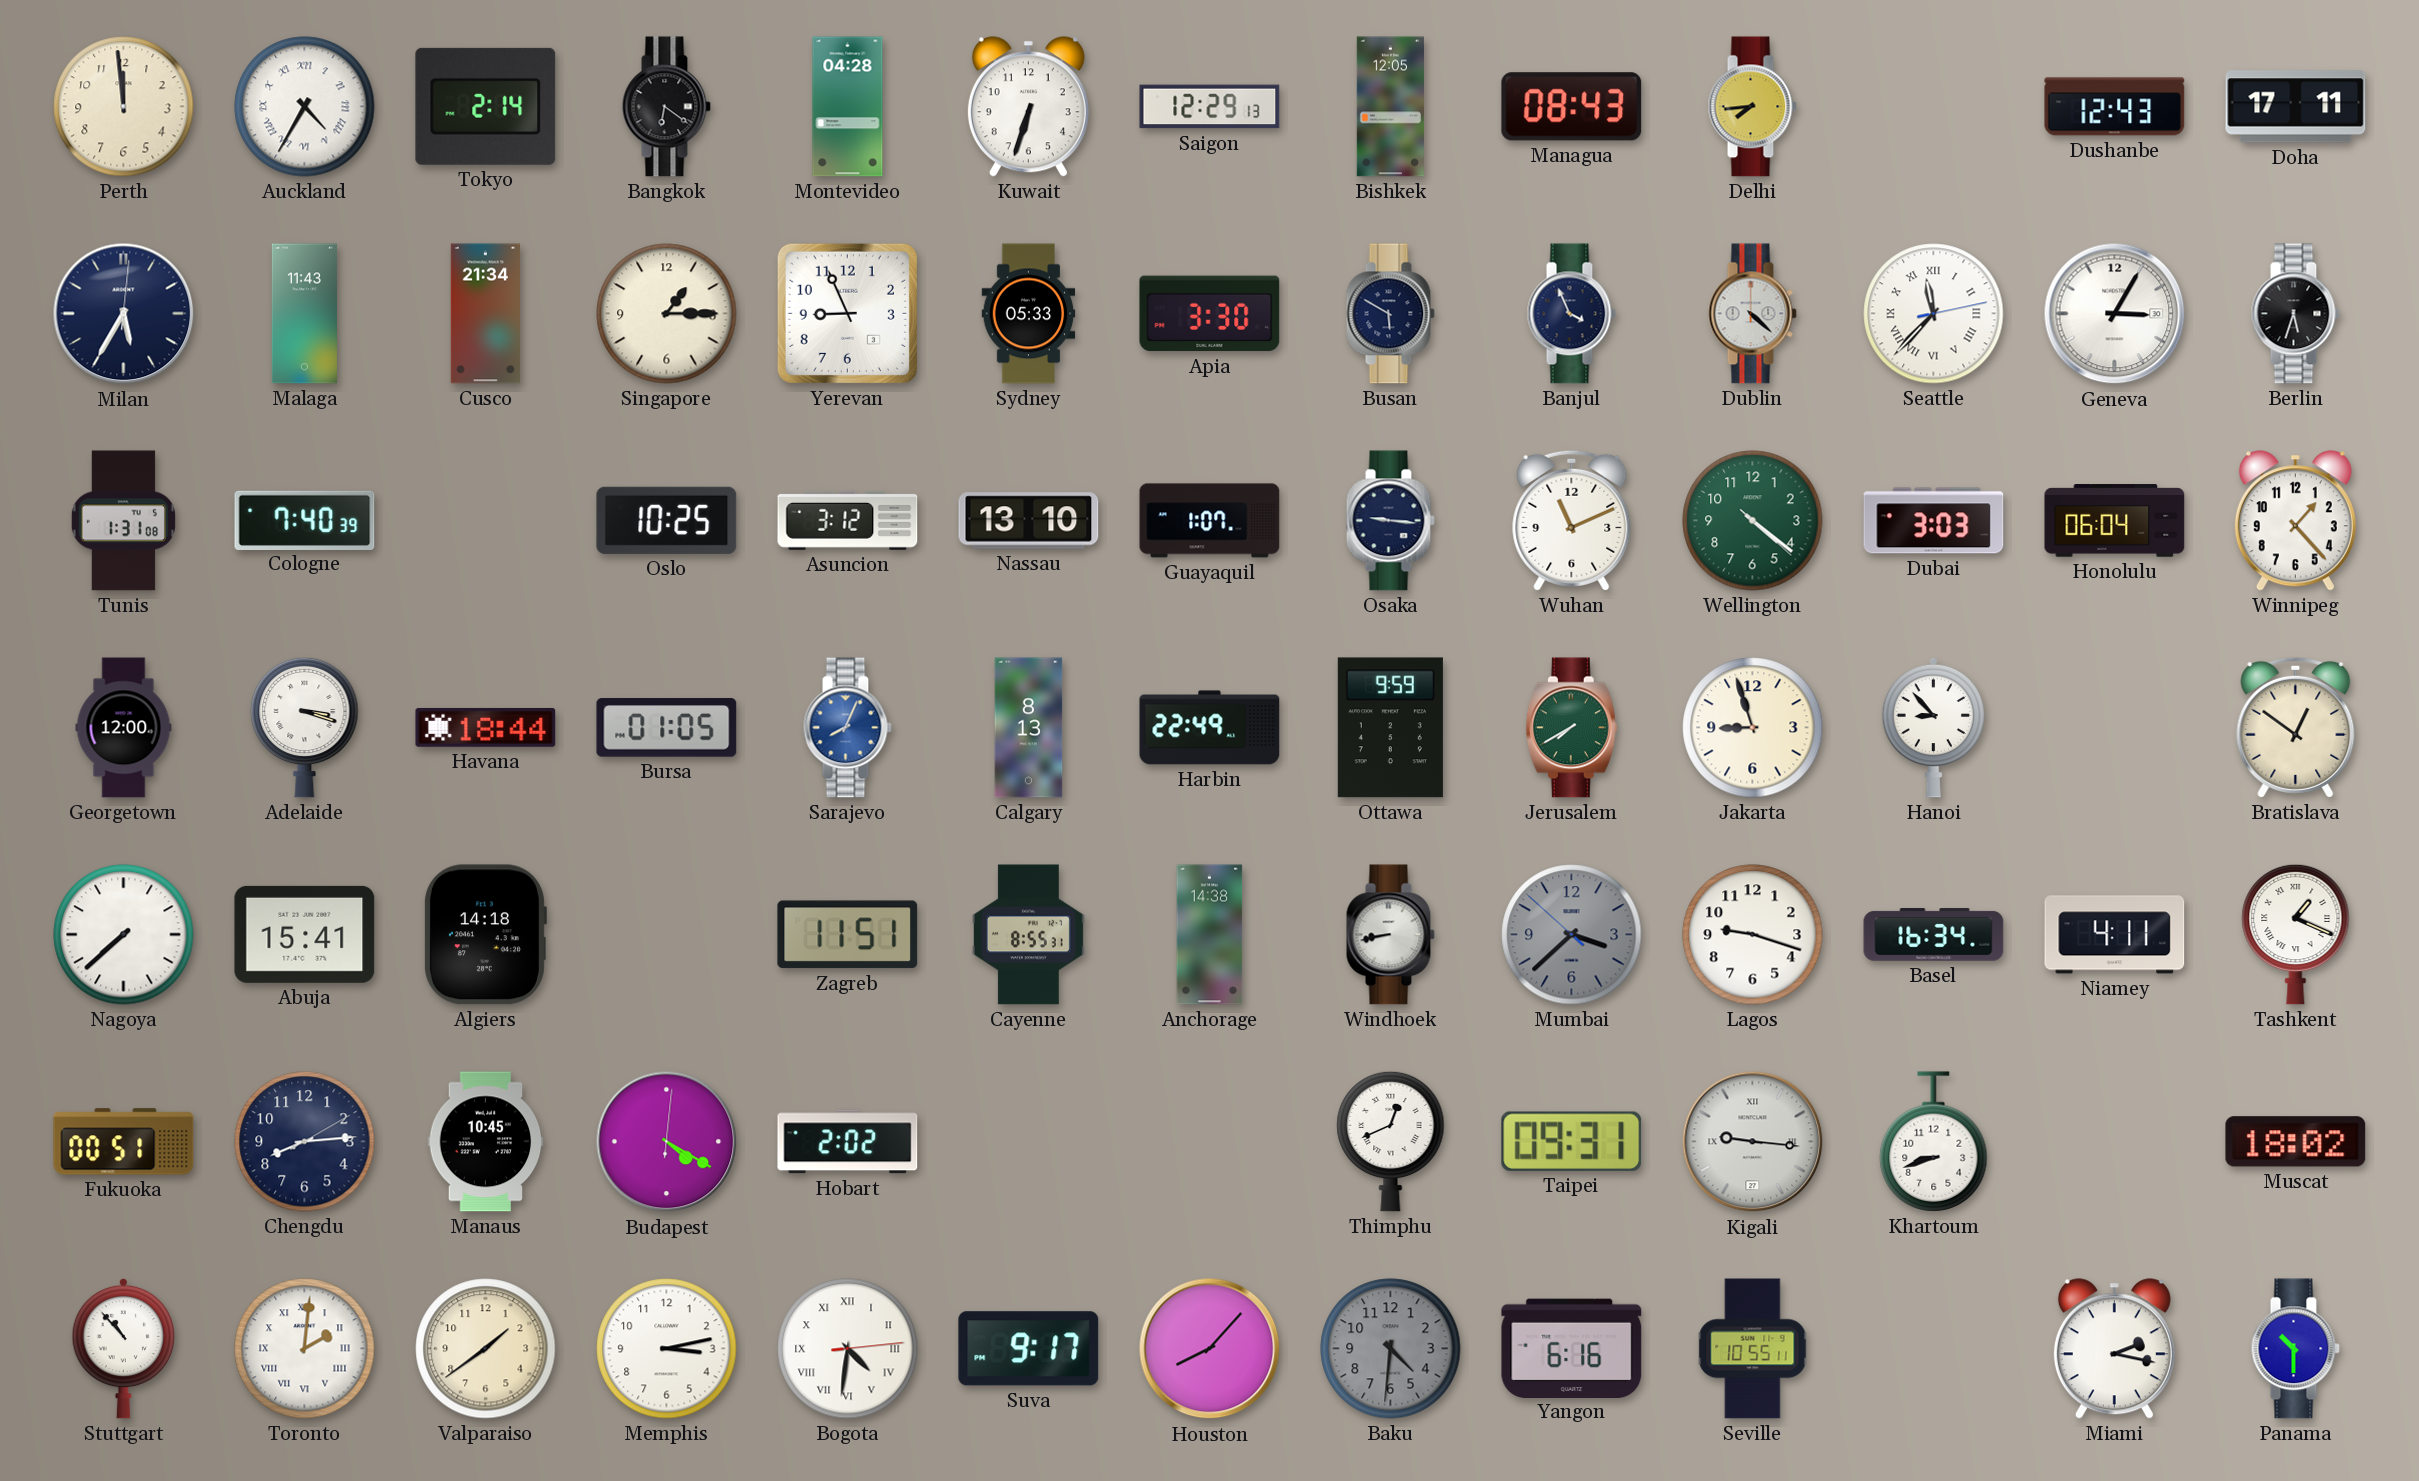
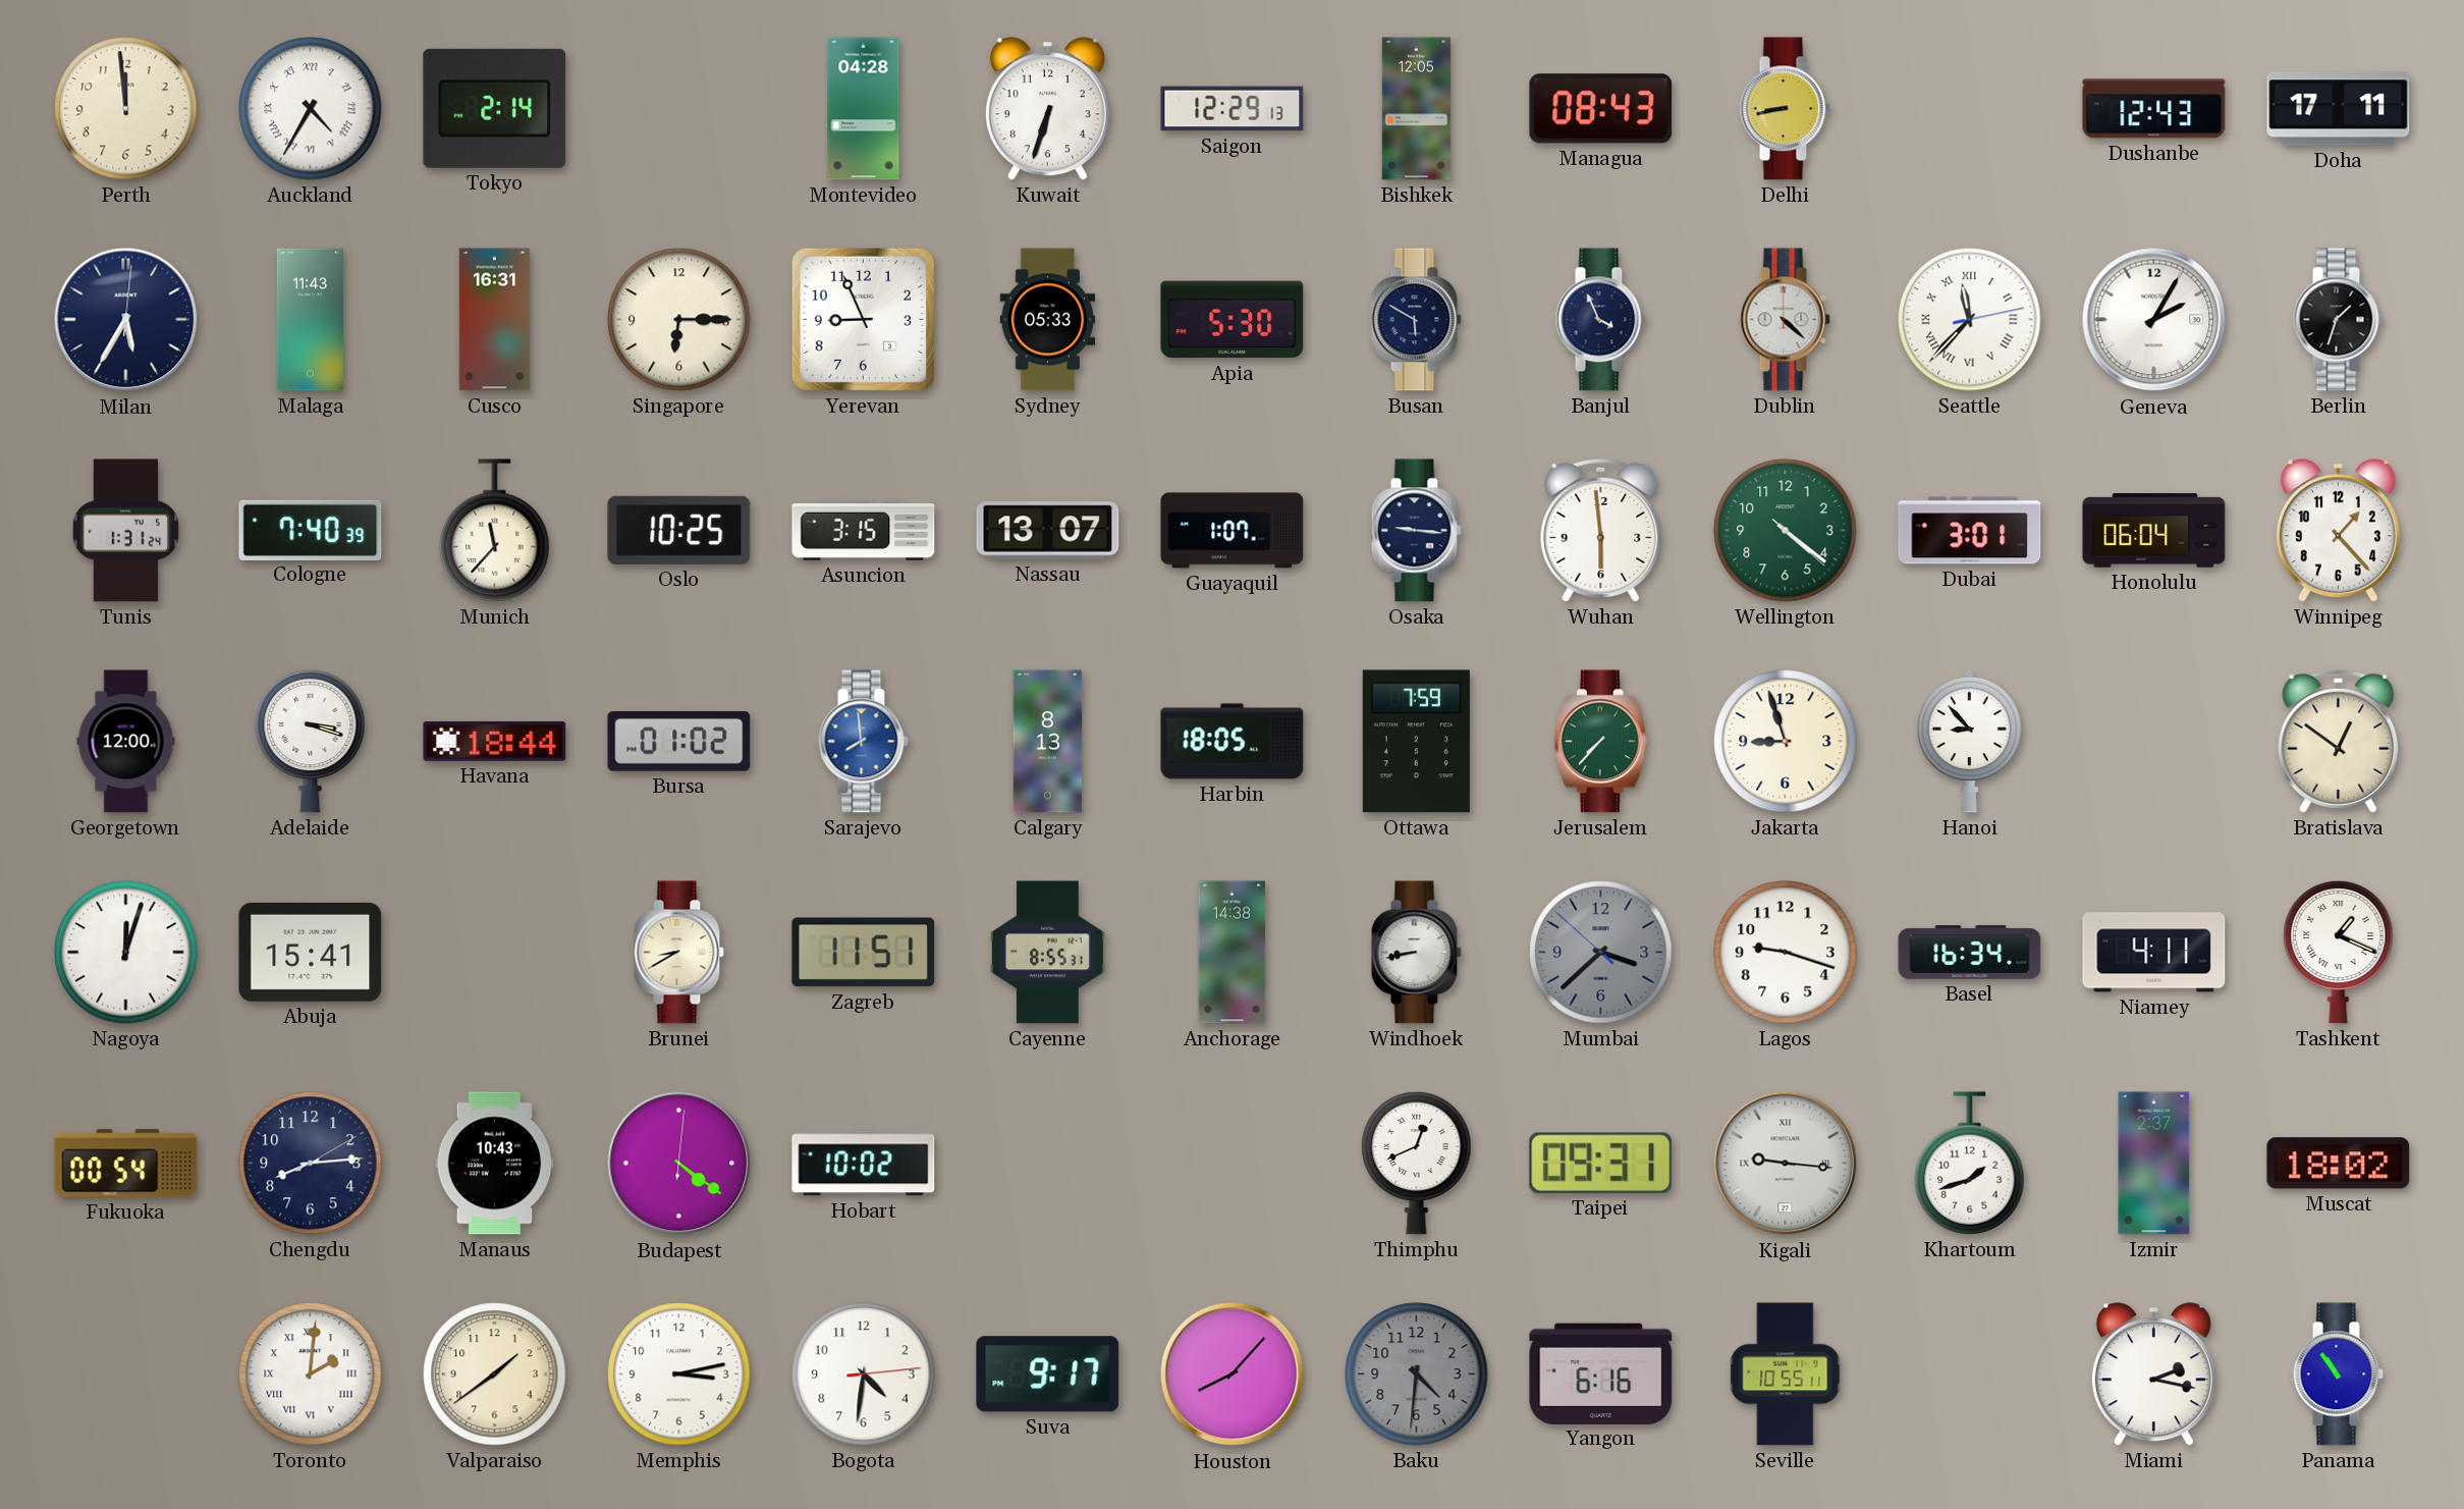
Bangkok: 6:21 -> none (666, 107)
Delhi: 7:44 -> 8:43 (1785, 109)
Cusco: 21:34 -> 16:31 (494, 320)
Singapore: 1:15 -> 6:15 (679, 320)
Apia: 3:30 -> 5:30 (1233, 320)
Geneva: 3:05 -> 2:05 (2154, 320)
Berlin: 5:33 -> 1:33 (2338, 320)
Tunis: 1:31:08 -> 1:31:24 (125, 531)
Munich: none -> 11:37 (495, 531)
Asuncion: 3:12 -> 3:15 (864, 530)
Nassau: 13:10 -> 13:07 (1048, 531)
Wuhan: 11:11 -> 5:59 (1601, 530)
Dubai: 3:03 -> 3:01 (1970, 531)
Bursa: 01:05 -> 01:02 (679, 742)
Sarajevo: 8:04 -> 7:59 (863, 742)
Harbin: 22:49 -> 18:05 (1233, 742)
Ottawa: 9:59 -> 7:59 (1416, 742)
Jerusalem: 7:40 -> 7:37 (1600, 742)
Nagoya: 7:38 -> 12:03 (126, 953)
Algiers: 14:18 -> none (485, 935)
Brunei: none -> 8:40 (678, 953)
Fukuoka: 00:51 -> 00:54 (126, 1164)
Manaus: 10:45 -> 10:43 (495, 1164)
Budapest: 4:20 -> 4:21 (679, 1164)
Hobart: 2:02 -> 10:02 (864, 1164)
Khartoum: 8:42 -> 1:42 (1970, 1164)
Izmir: none -> 2:37 (2154, 1164)
Stuttgart: 10:53 -> none (123, 1348)
Bogota numerals: Roman -> Arabic (864, 1375)
Panama: 10:30 -> 10:54 (2338, 1375)
